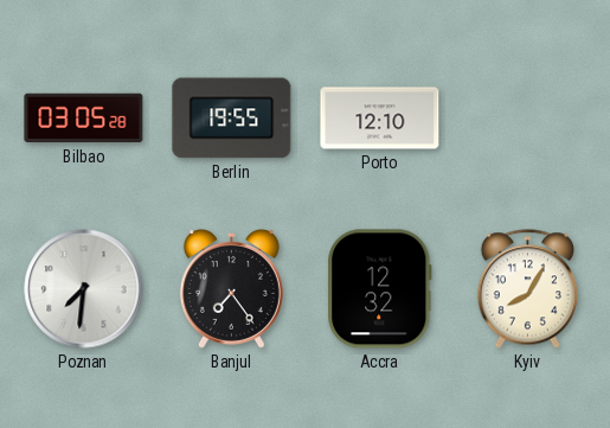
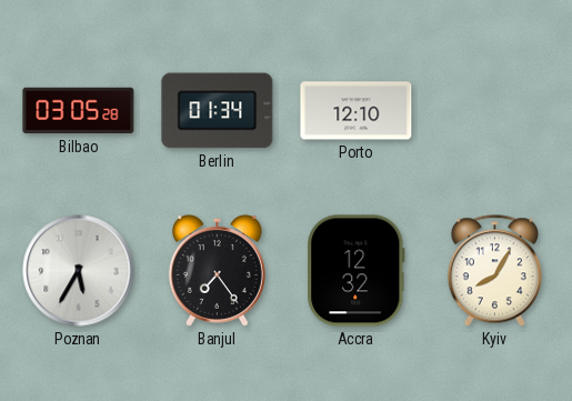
Berlin: 19:55 -> 01:34 (218, 111)
Poznan: 7:31 -> 5:35 (79, 271)
